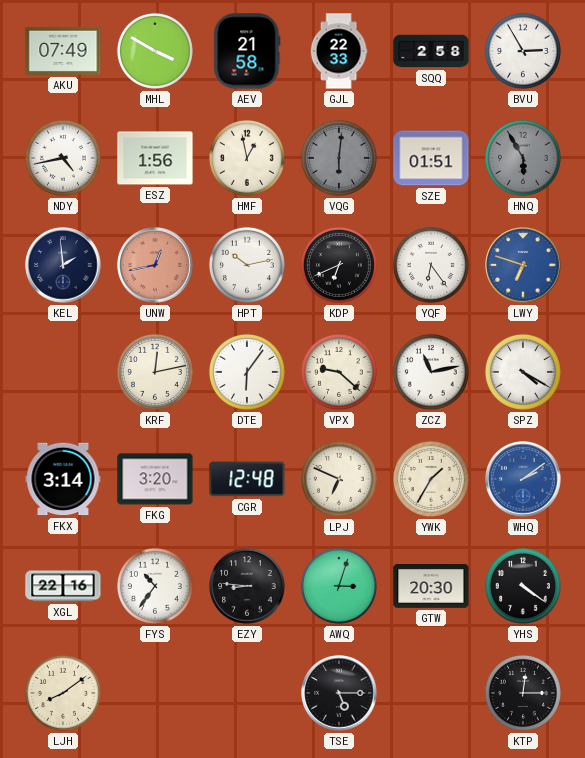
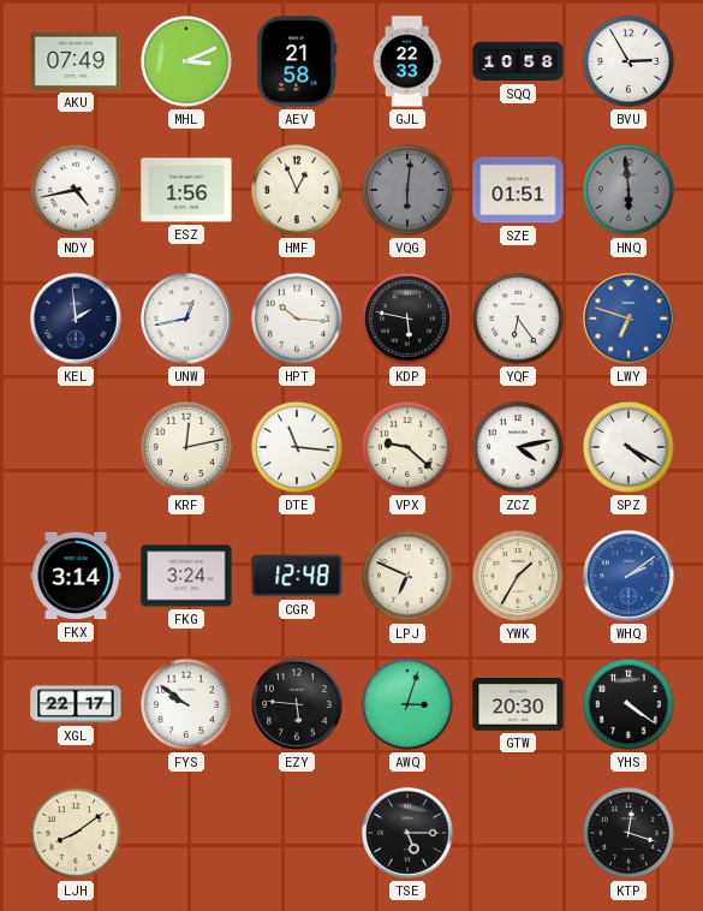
MHL: 3:50 -> 3:11 (186, 61)
SQQ: 2:58 -> 10:58 (518, 61)
HMF: 12:58 -> 12:56 (297, 190)
HNQ: 5:55 -> 5:59 (628, 190)
UNW dial: salmon -> white (186, 318)
HPT: 10:13 -> 10:16 (297, 318)
KDP: 6:41 -> 5:47 (407, 318)
DTE: 6:06 -> 11:16 (297, 447)
ZCZ: 11:13 -> 4:13 (518, 447)
FKG: 3:20 -> 3:24 (186, 576)
XGL: 22:16 -> 22:17 (76, 704)
FYS: 10:36 -> 9:51 (186, 704)
EZY: 8:46 -> 5:46 (297, 704)
KTP: 12:15 -> 12:18 (628, 833)
